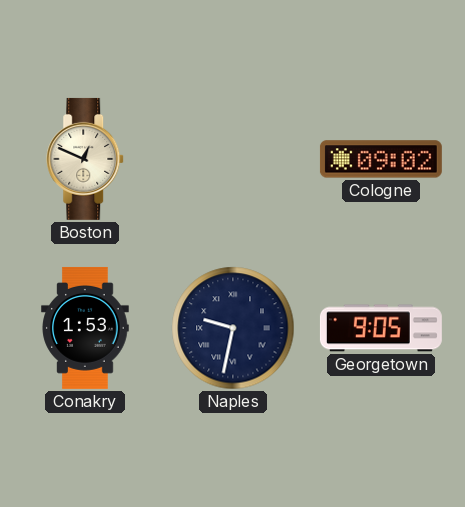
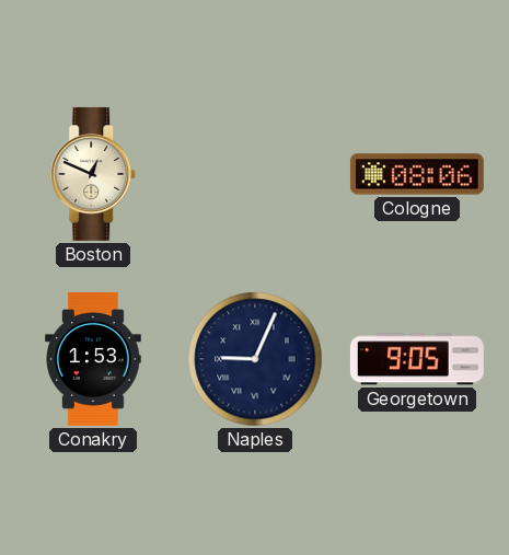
Cologne: 09:02 -> 08:06 (417, 174)
Naples: 9:32 -> 9:04 (255, 359)
